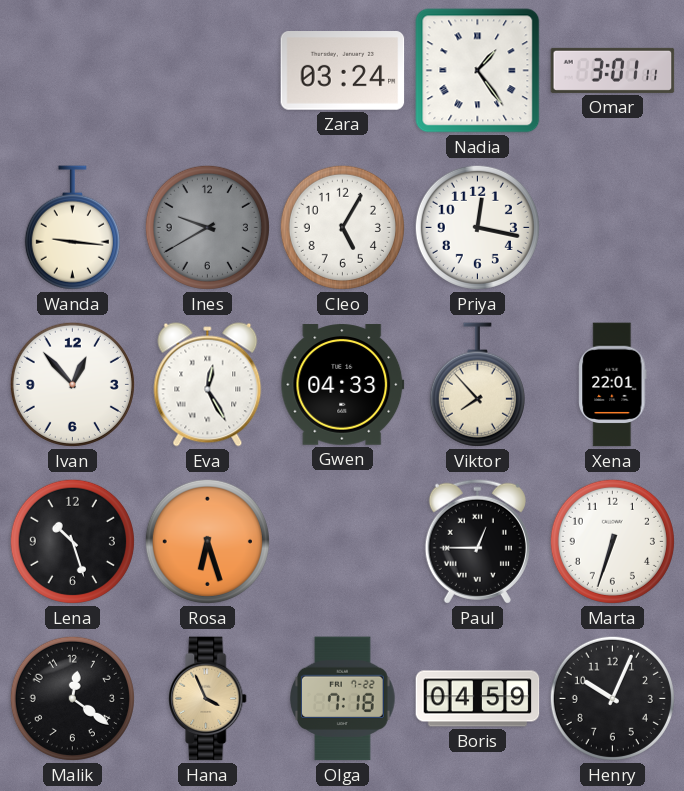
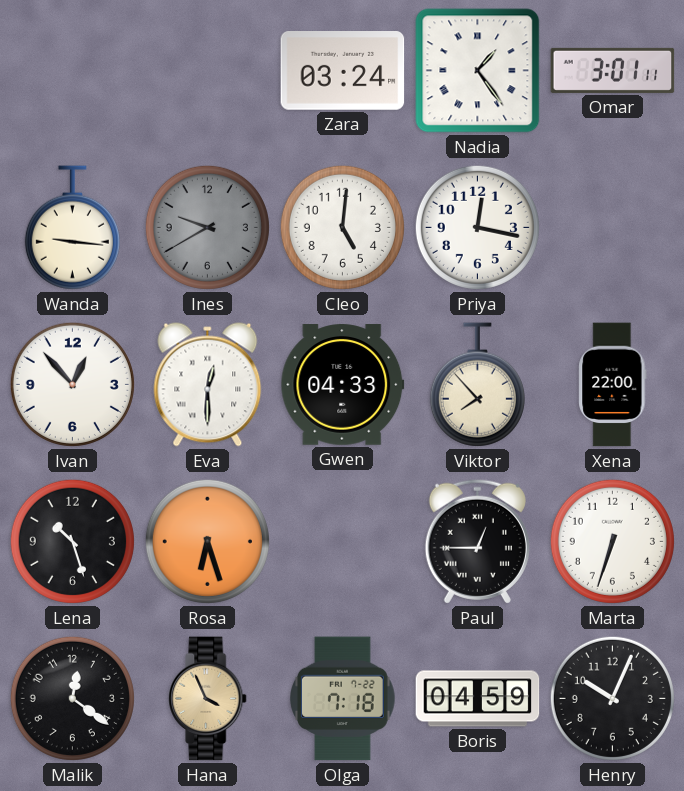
Cleo: 5:05 -> 5:01 (342, 227)
Eva: 12:25 -> 12:30 (208, 385)
Xena: 22:01 -> 22:00 (613, 385)
